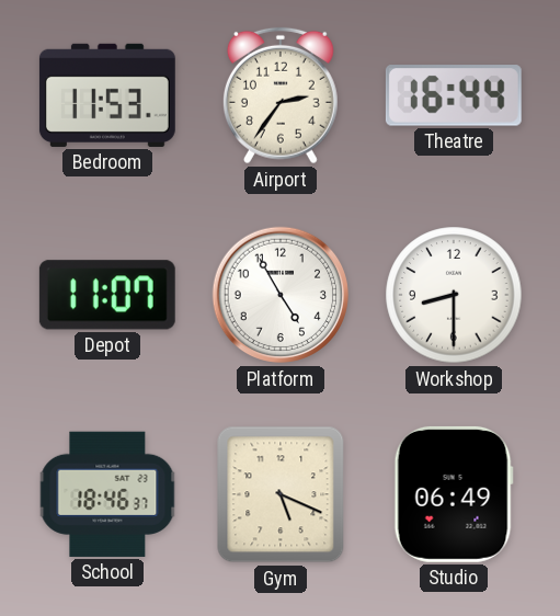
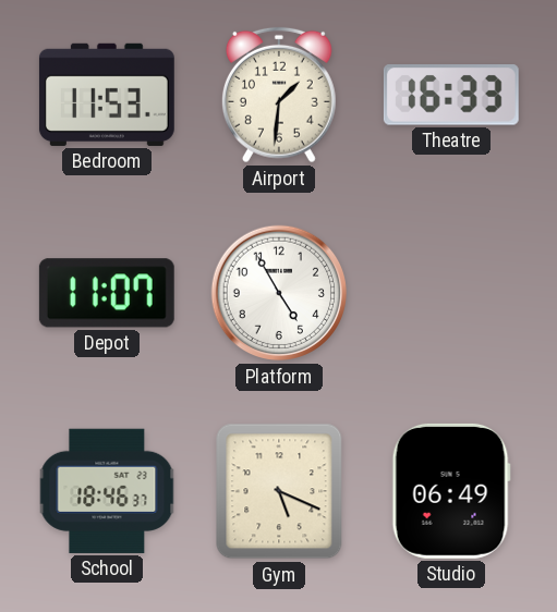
Airport: 2:36 -> 1:31 (279, 95)
Theatre: 16:44 -> 16:33 (451, 95)
Workshop: 8:30 -> none (454, 295)
